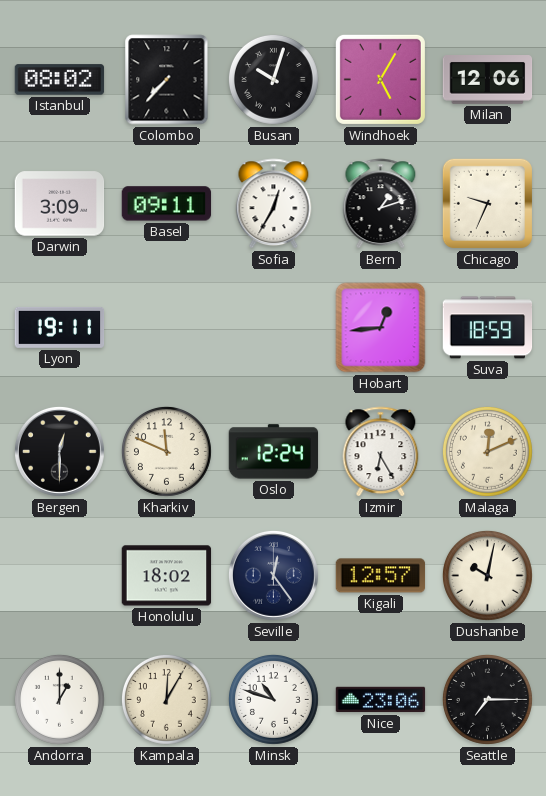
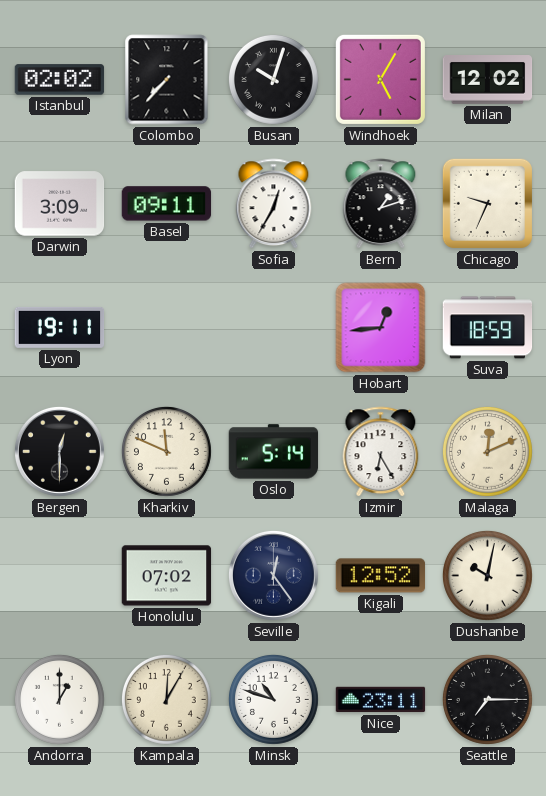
Istanbul: 08:02 -> 02:02 (60, 80)
Milan: 12:06 -> 12:02 (488, 80)
Oslo: 12:24 -> 5:14 (274, 452)
Honolulu: 18:02 -> 07:02 (167, 576)
Kigali: 12:57 -> 12:52 (381, 576)
Nice: 23:06 -> 23:11 (381, 700)
